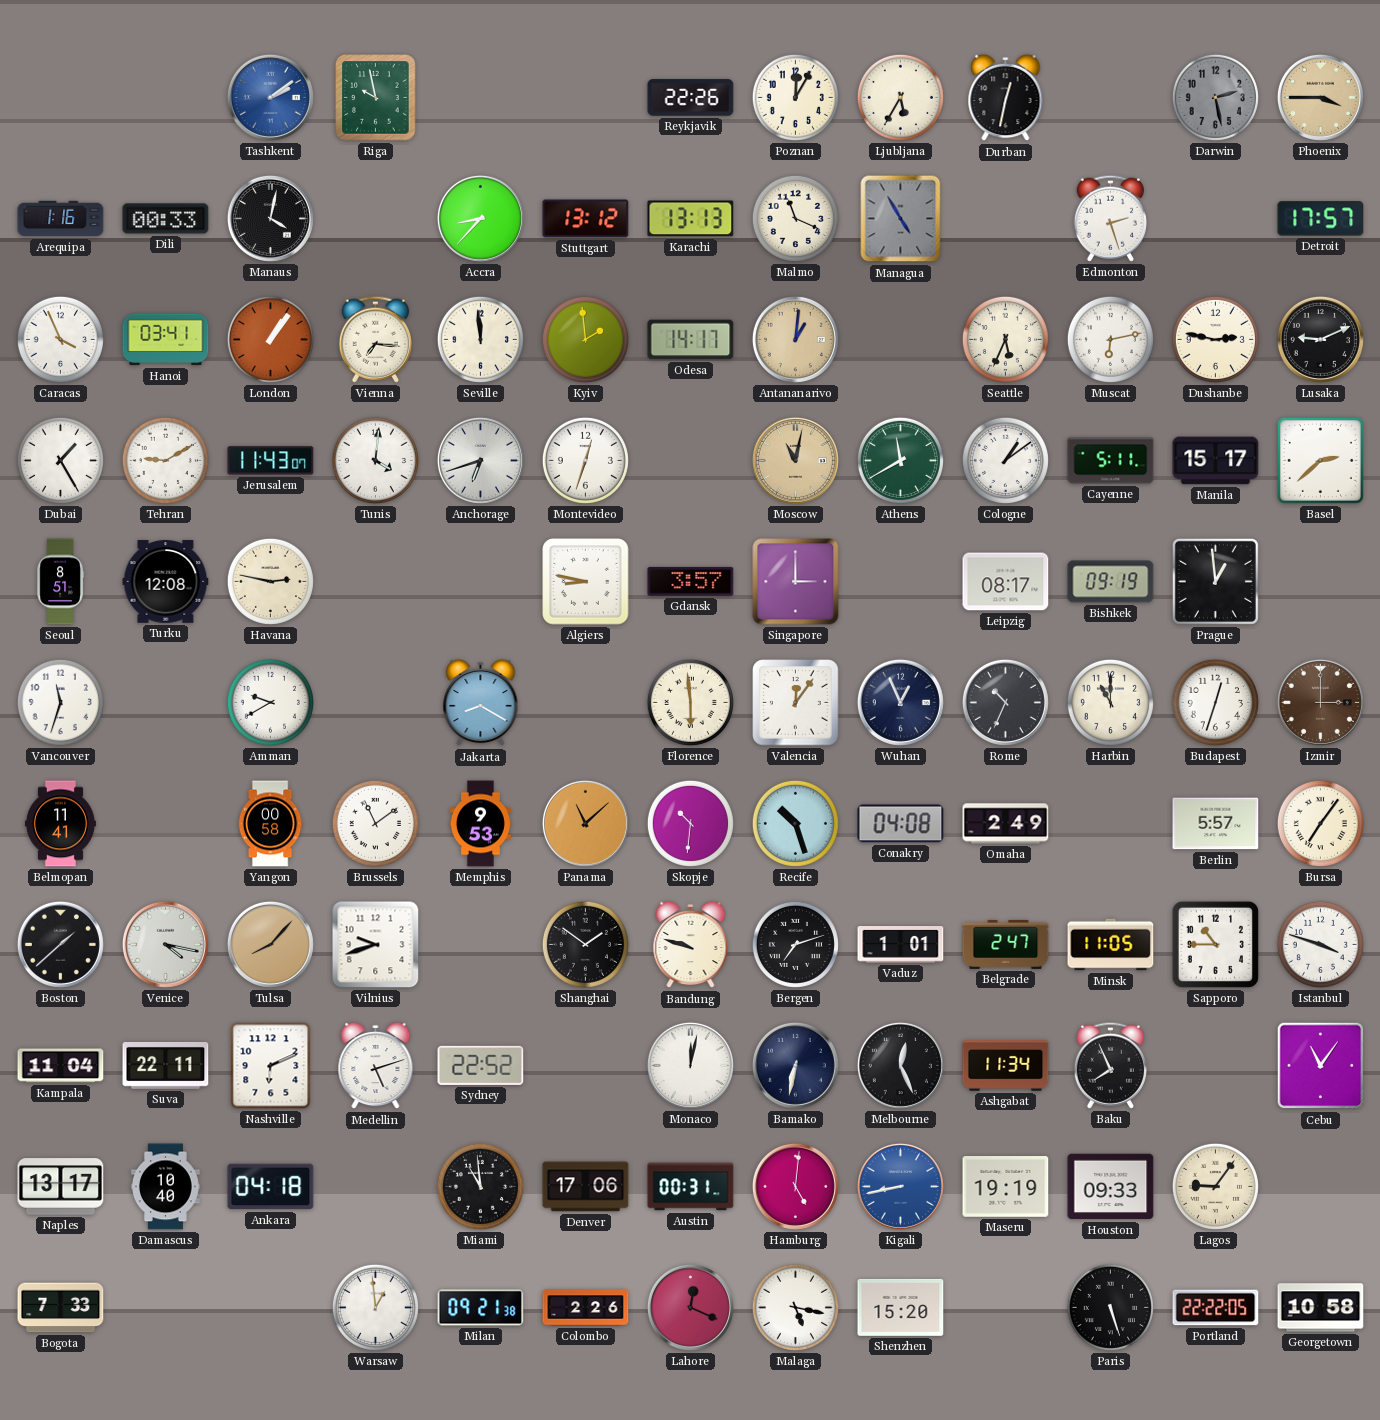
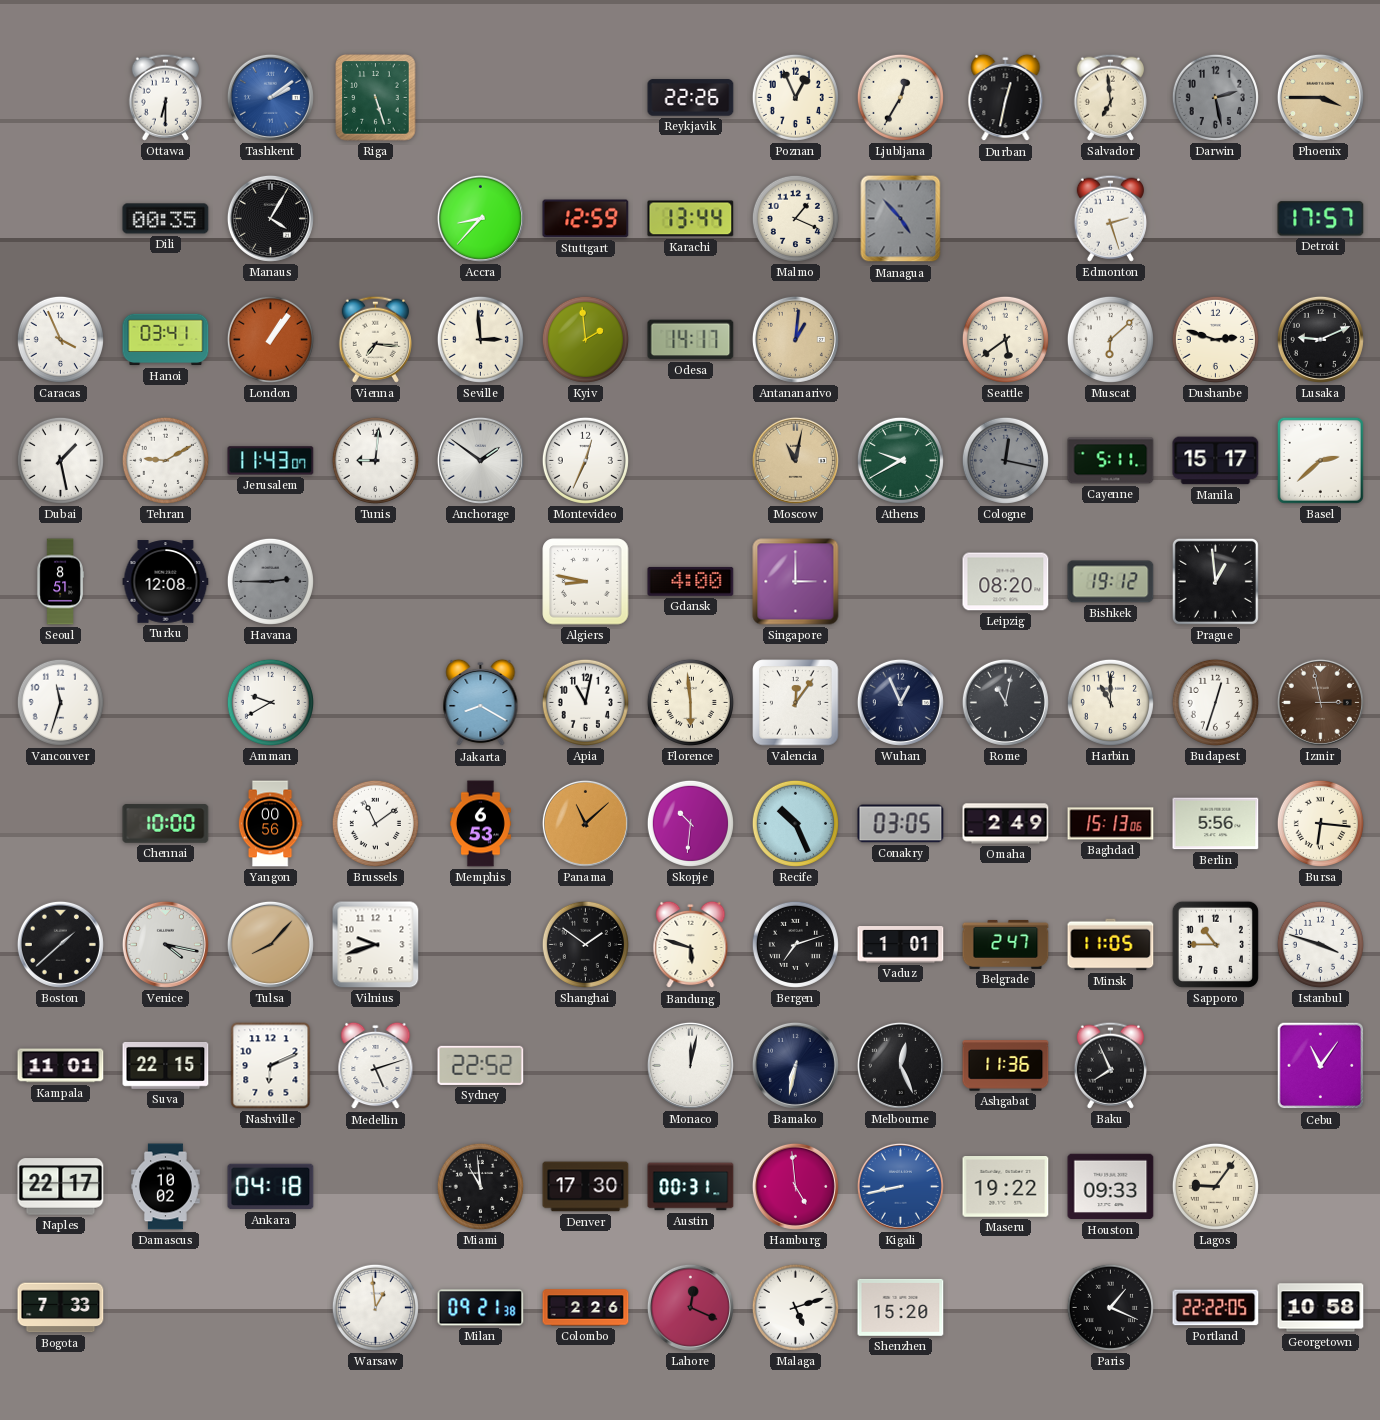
Ottawa: none -> 6:30 (165, 97)
Riga: 9:58 -> 5:27 (376, 98)
Poznan: 12:05 -> 12:56 (795, 97)
Ljubljana: 5:35 -> 12:35 (900, 97)
Salvador: none -> 6:59 (1110, 97)
Arequipa: 1:16 -> none (61, 219)
Dili: 00:33 -> 00:35 (166, 219)
Manaus: 4:02 -> 4:05 (270, 218)
Stuttgart: 13:12 -> 12:59 (586, 219)
Karachi: 13:13 -> 13:44 (691, 219)
Malmo: 11:19 -> 1:19 (795, 218)
Managua: 4:55 -> 4:53 (901, 219)
Seville: 11:59 -> 2:59 (480, 339)
Seattle: 5:34 -> 5:39 (1005, 339)
Muscat: 6:13 -> 6:08 (1110, 339)
Dushanbe: 2:47 -> 2:48 (1215, 339)
Dubai: 1:25 -> 1:28 (60, 460)
Tunis: 4:01 -> 9:01 (375, 460)
Anchorage: 6:42 -> 1:51 (480, 460)
Montevideo: 12:33 -> 12:34 (585, 460)
Athens: 11:40 -> 9:40 (900, 460)
Cologne: 1:09 -> 12:17 (1005, 460)
Cologne dial: white -> grey (1005, 460)
Havana: 2:47 -> 2:45 (270, 581)
Havana dial: cream -> grey (270, 581)
Gdansk: 3:57 -> 4:00 (691, 581)
Leipzig: 08:17 -> 08:20 (1006, 582)
Bishkek: 09:19 -> 19:12 (1111, 582)
Apia: none -> 11:02 (585, 702)
Rome: 10:34 -> 11:02 (1005, 702)
Izmir: 3:00 -> 2:58 (1320, 702)
Belmopan: 11:41 -> none (60, 824)
Chennai: none -> 10:00 (166, 824)
Yangon: 00:58 -> 00:56 (270, 824)
Memphis: 9:53 -> 6:53 (480, 824)
Recife: 10:27 -> 10:26 (795, 823)
Conakry: 04:08 -> 03:05 (901, 824)
Baghdad: none -> 15:13 (1111, 824)
Berlin: 5:57 -> 5:56 (1216, 824)
Bursa: 7:06 -> 6:16 (1320, 823)
Bandung: 9:48 -> 5:48 (691, 945)
Kampala: 11:04 -> 11:01 (61, 1066)
Suva: 22:11 -> 22:15 (166, 1065)
Ashgabat: 11:34 -> 11:36 (1006, 1066)
Naples: 13:17 -> 22:17 (61, 1187)
Damascus: 10:40 -> 10:02 (166, 1187)
Denver: 17:06 -> 17:30 (586, 1187)
Hamburg: 5:01 -> 4:59 (795, 1186)
Maseru: 19:19 -> 19:22 (1006, 1187)
Malaga: 5:17 -> 5:12 (795, 1307)
Paris: 5:27 -> 1:19 (1110, 1307)
